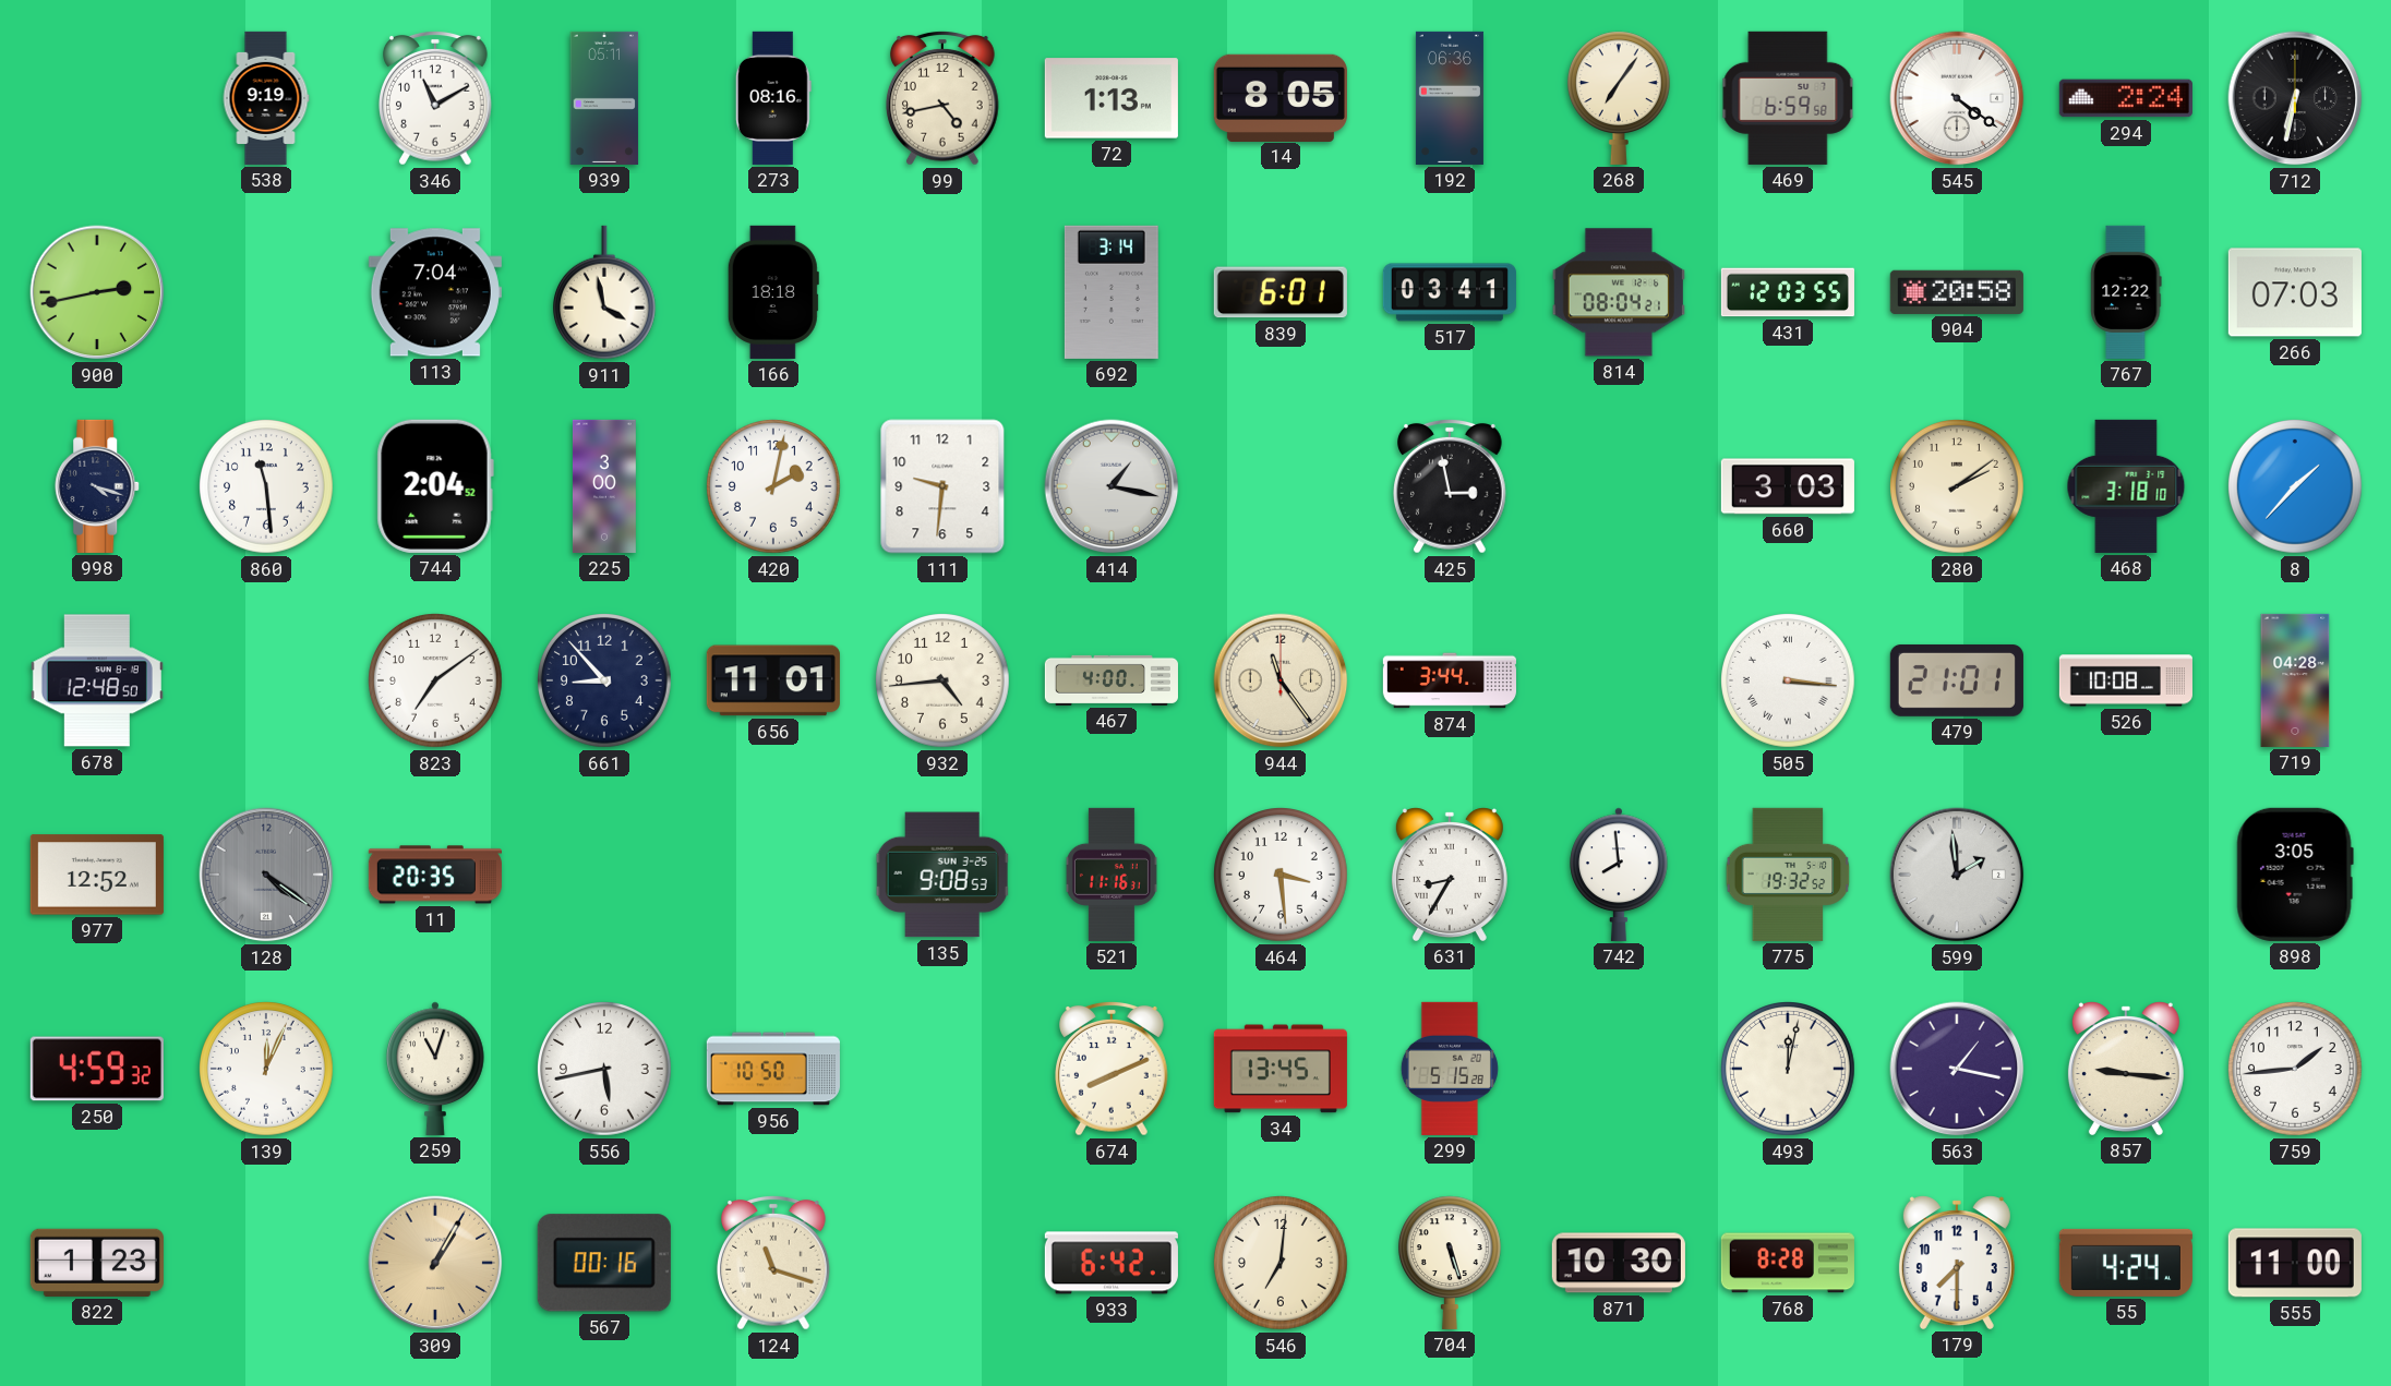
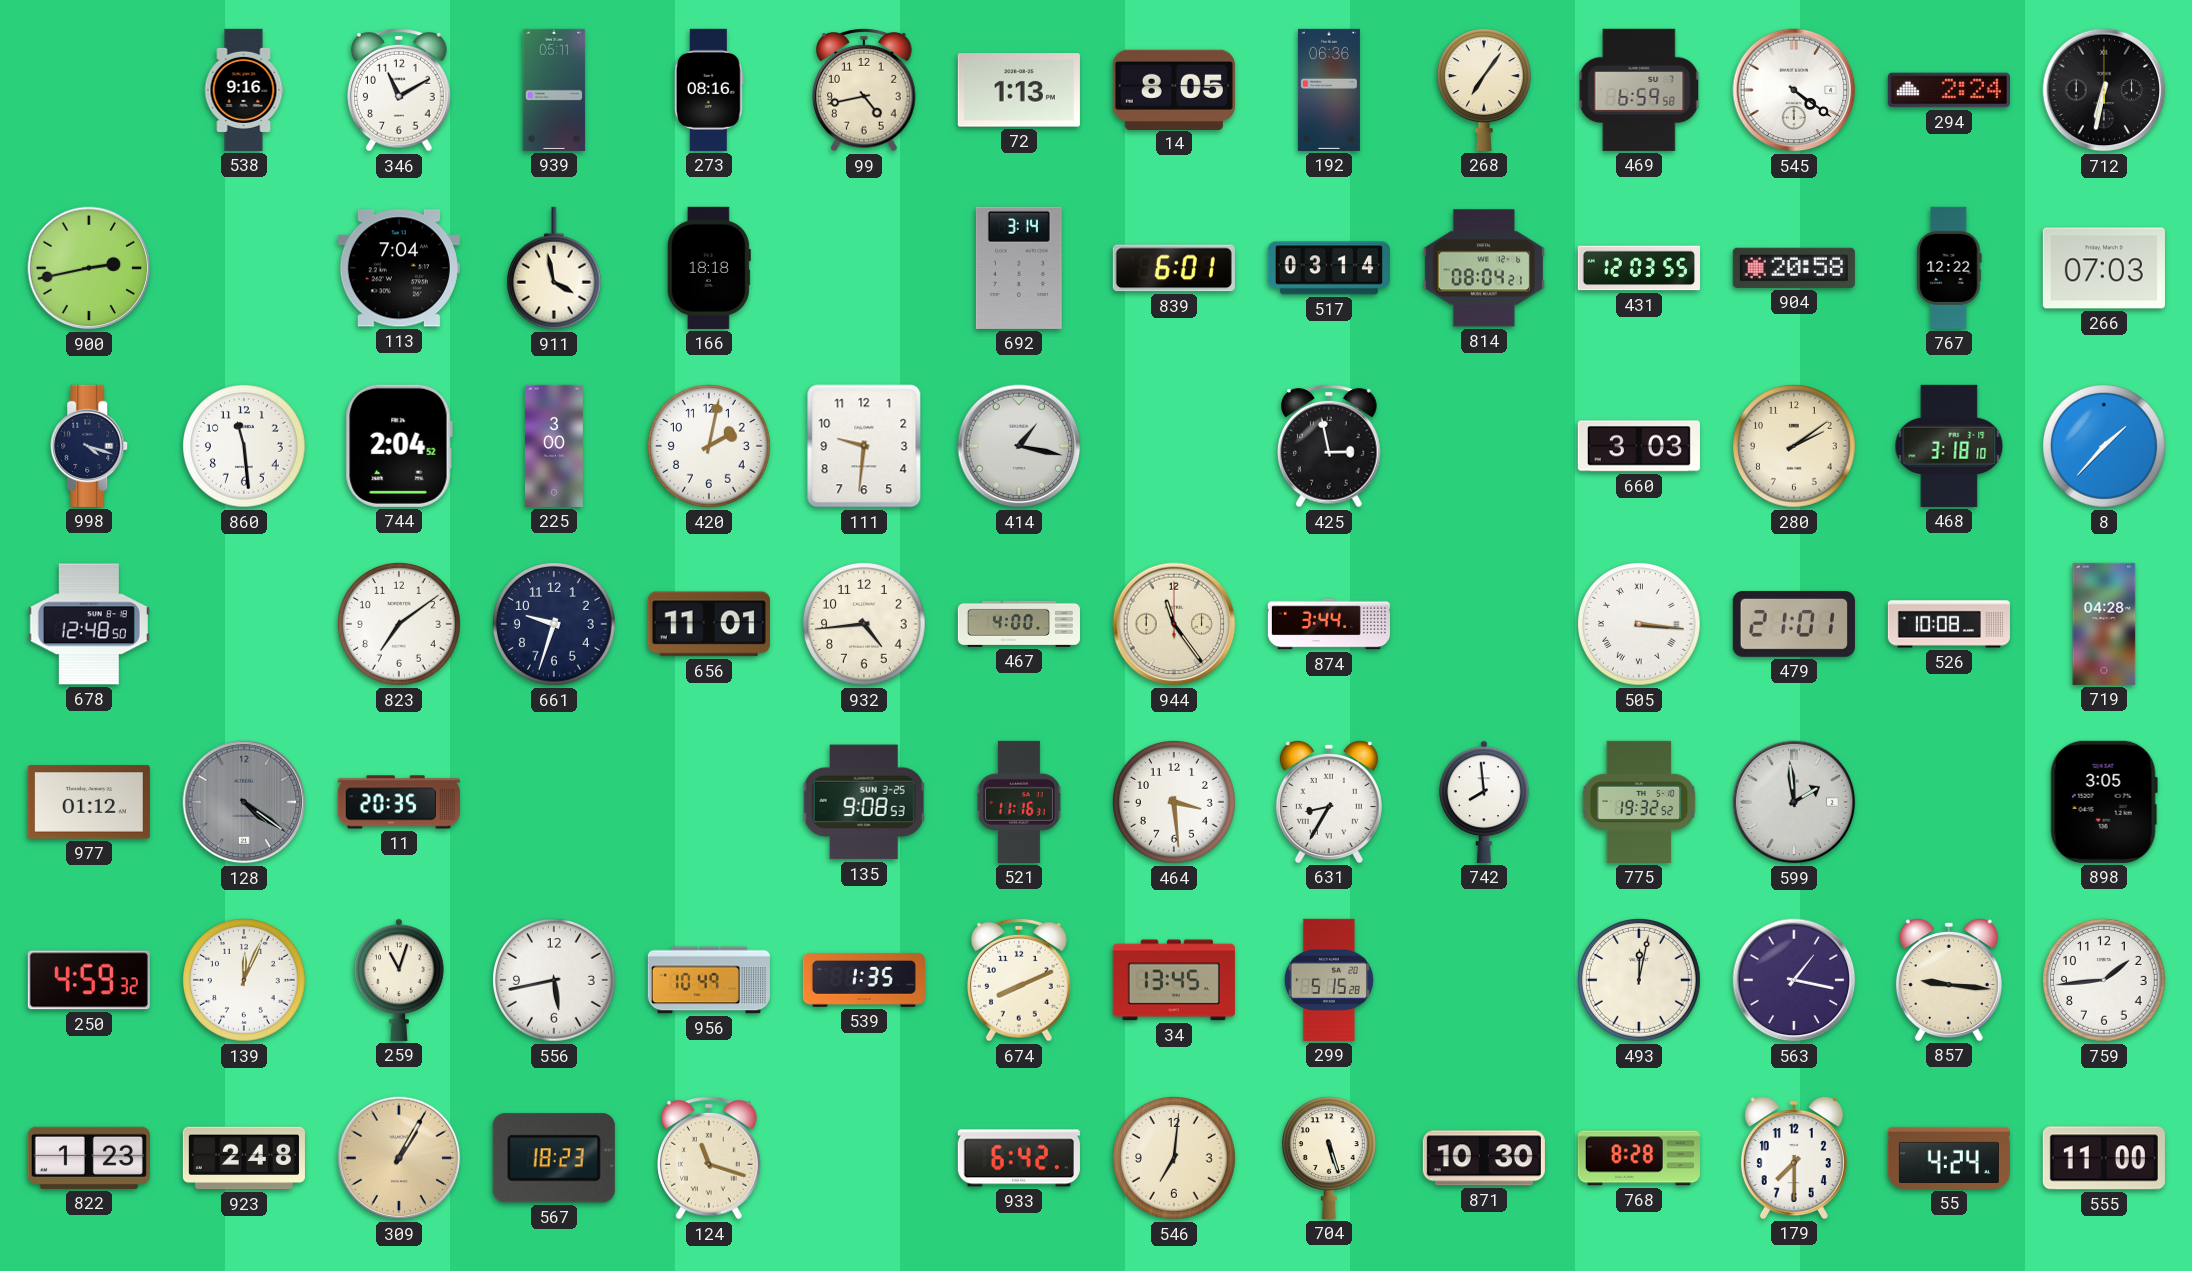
538: 9:19 -> 9:16 (244, 90)
517: 03:41 -> 03:14 (1329, 268)
661: 8:53 -> 9:33 (555, 625)
977: 12:52 -> 01:12 (89, 802)
956: 10:50 -> 10:49 (709, 980)
539: none -> 1:35 (864, 980)
923: none -> 2:48 (244, 1158)
567: 00:16 -> 18:23 (554, 1158)
